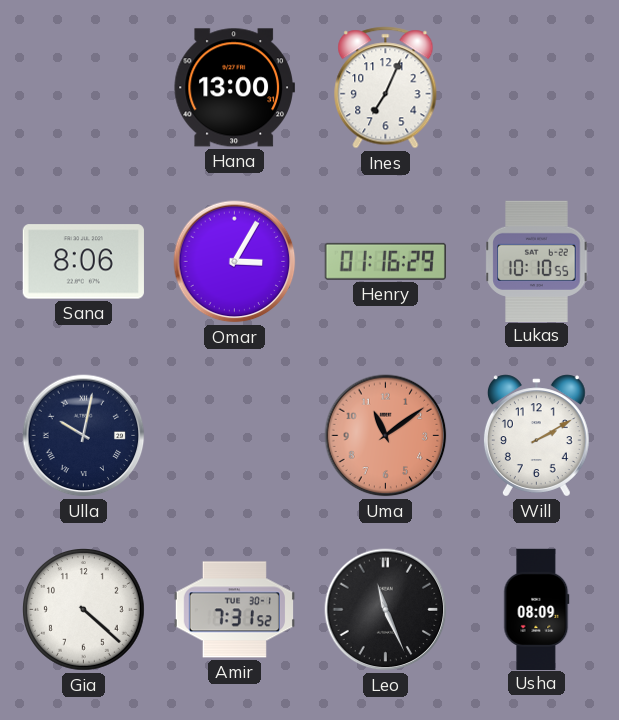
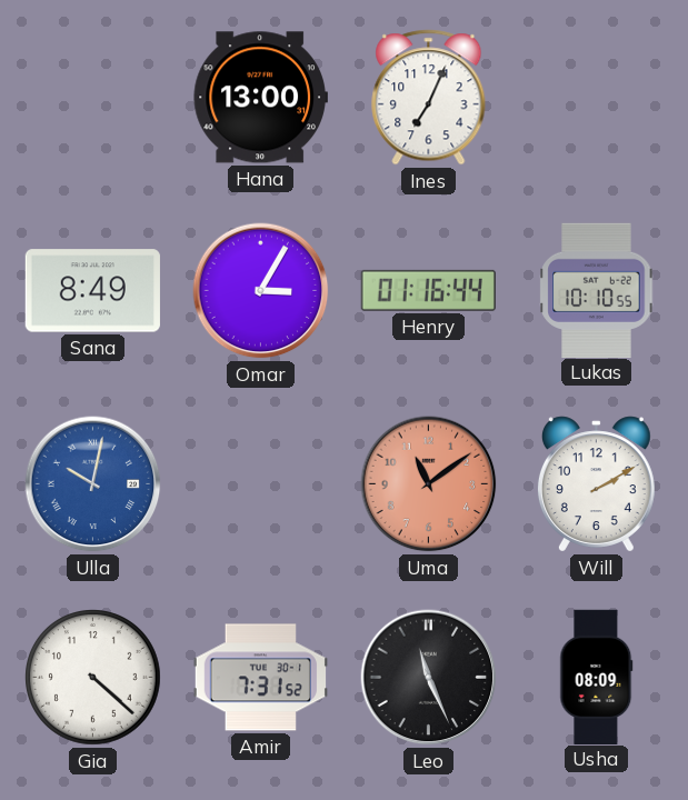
Sana: 8:06 -> 8:49 (92, 291)
Henry: 01:16:29 -> 01:16:44 (428, 290)
Ulla dial: navy -> blue (93, 484)
